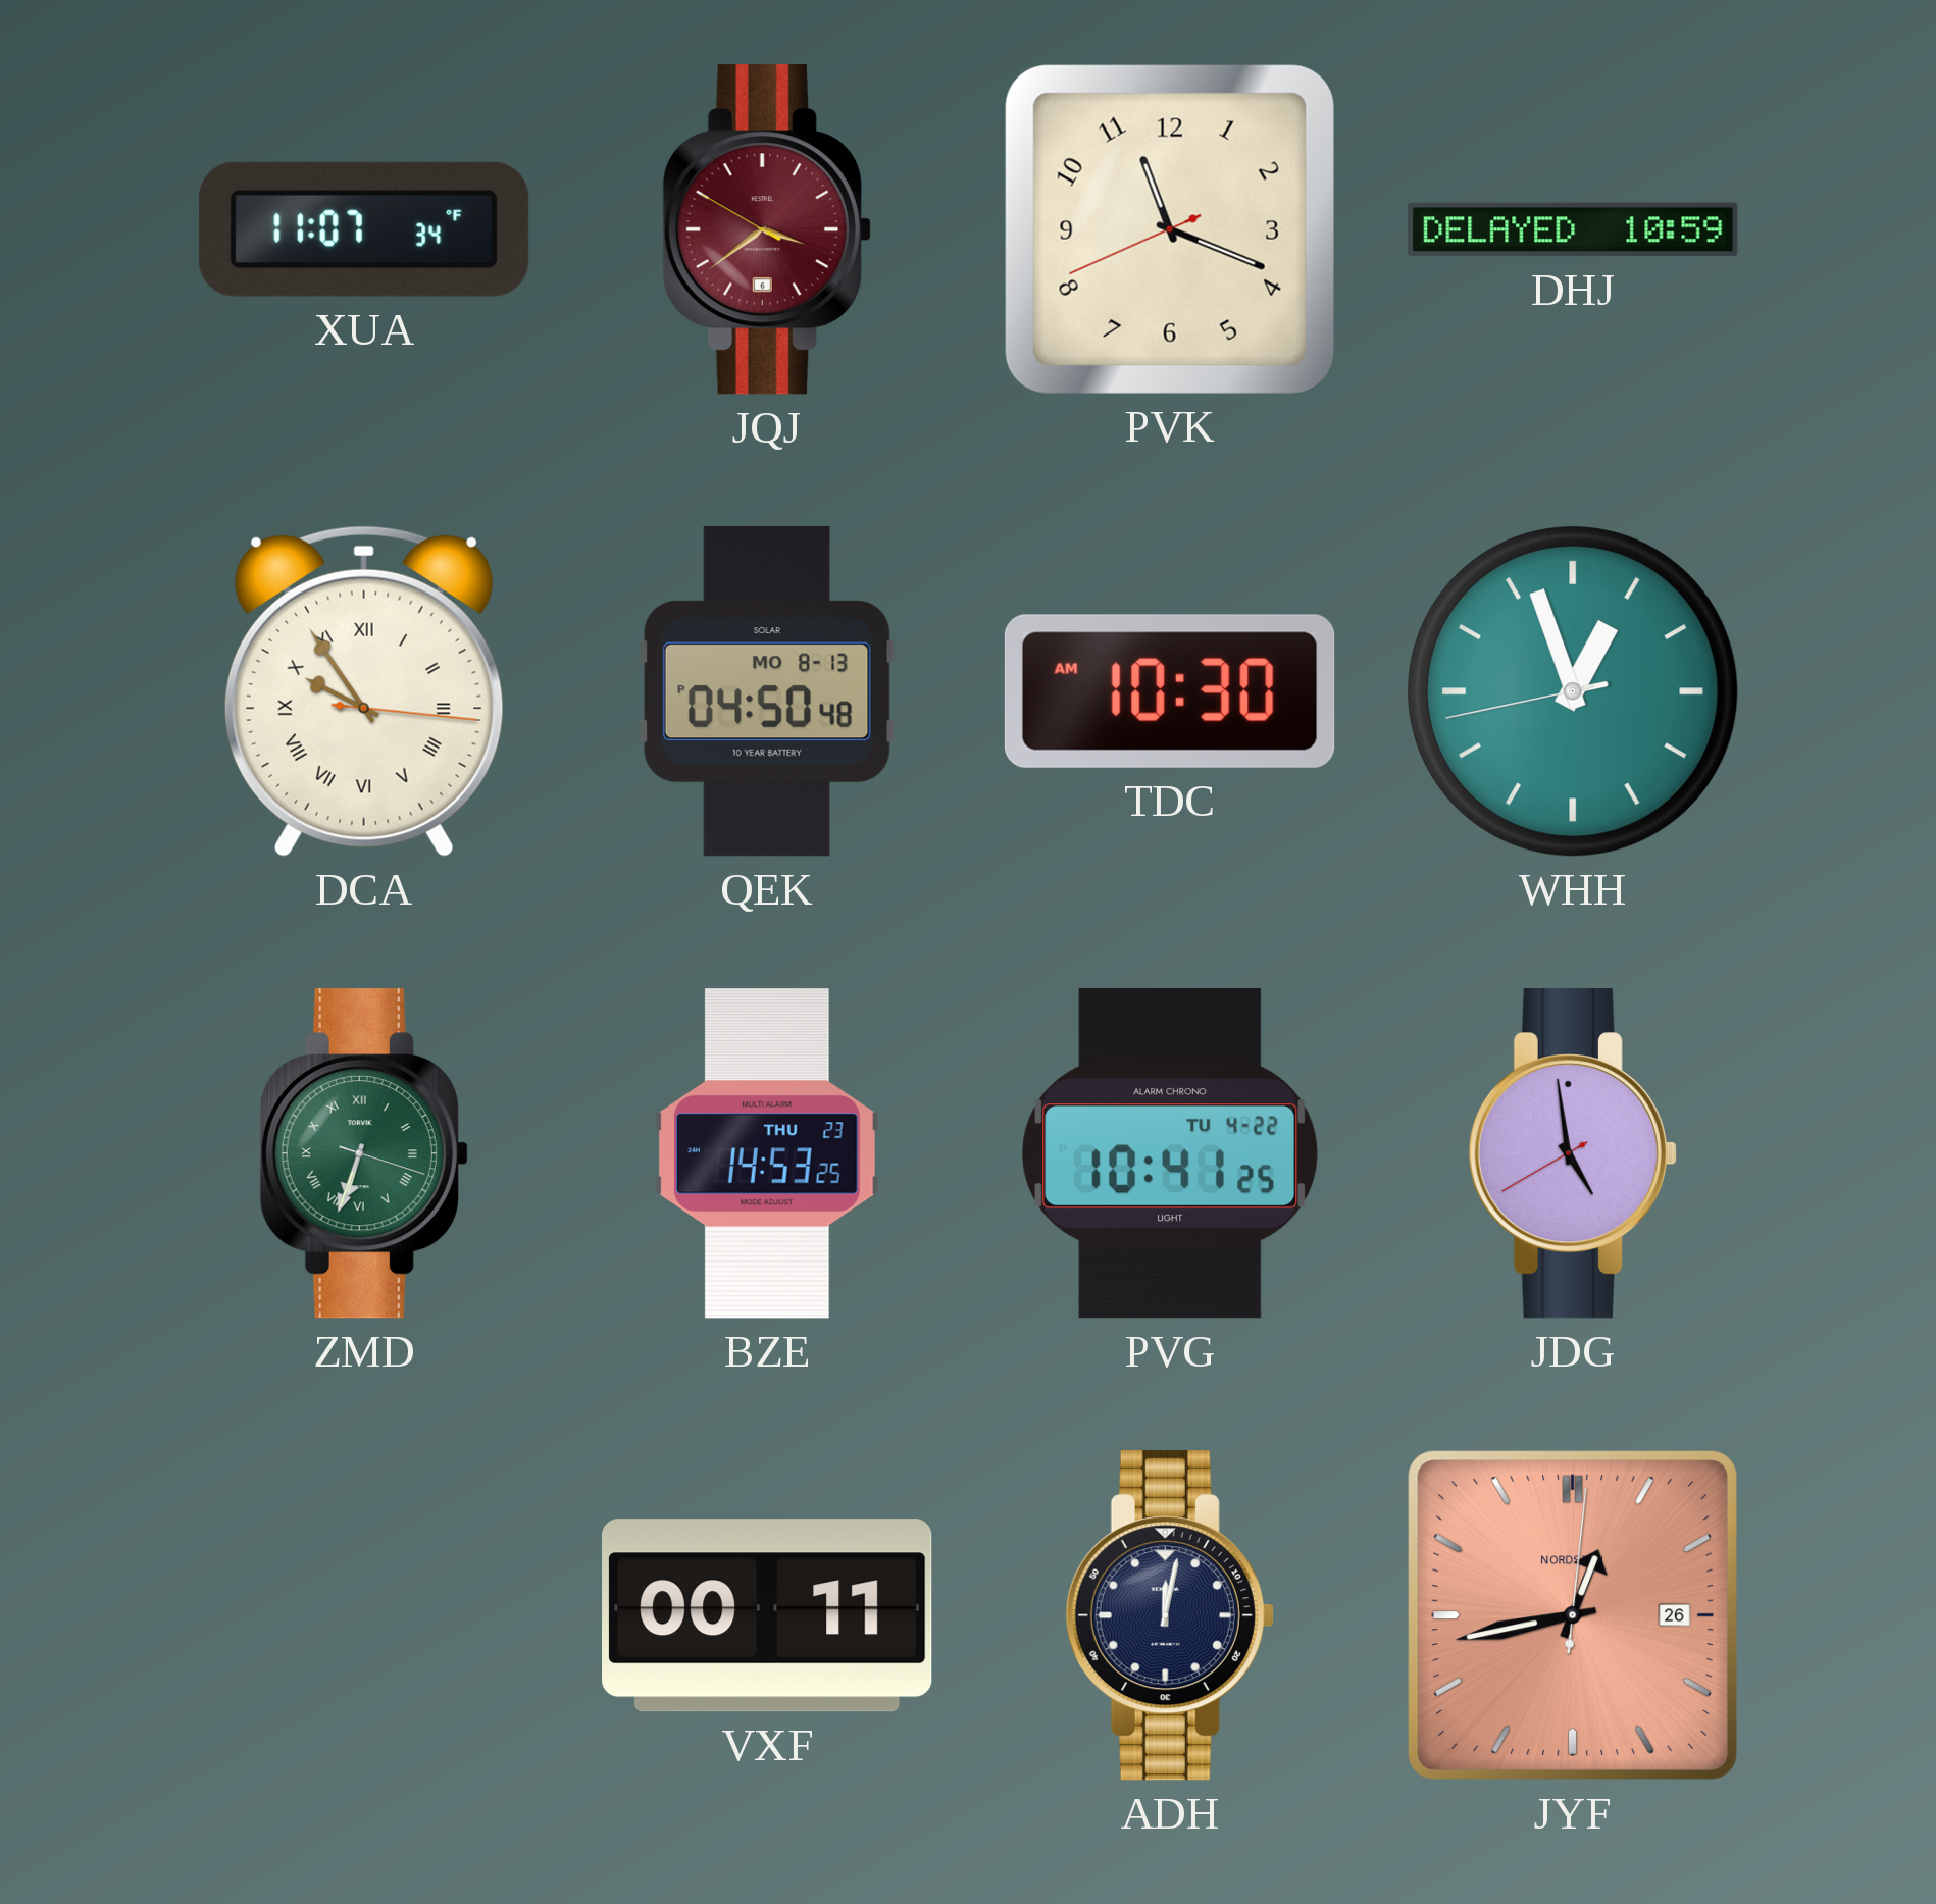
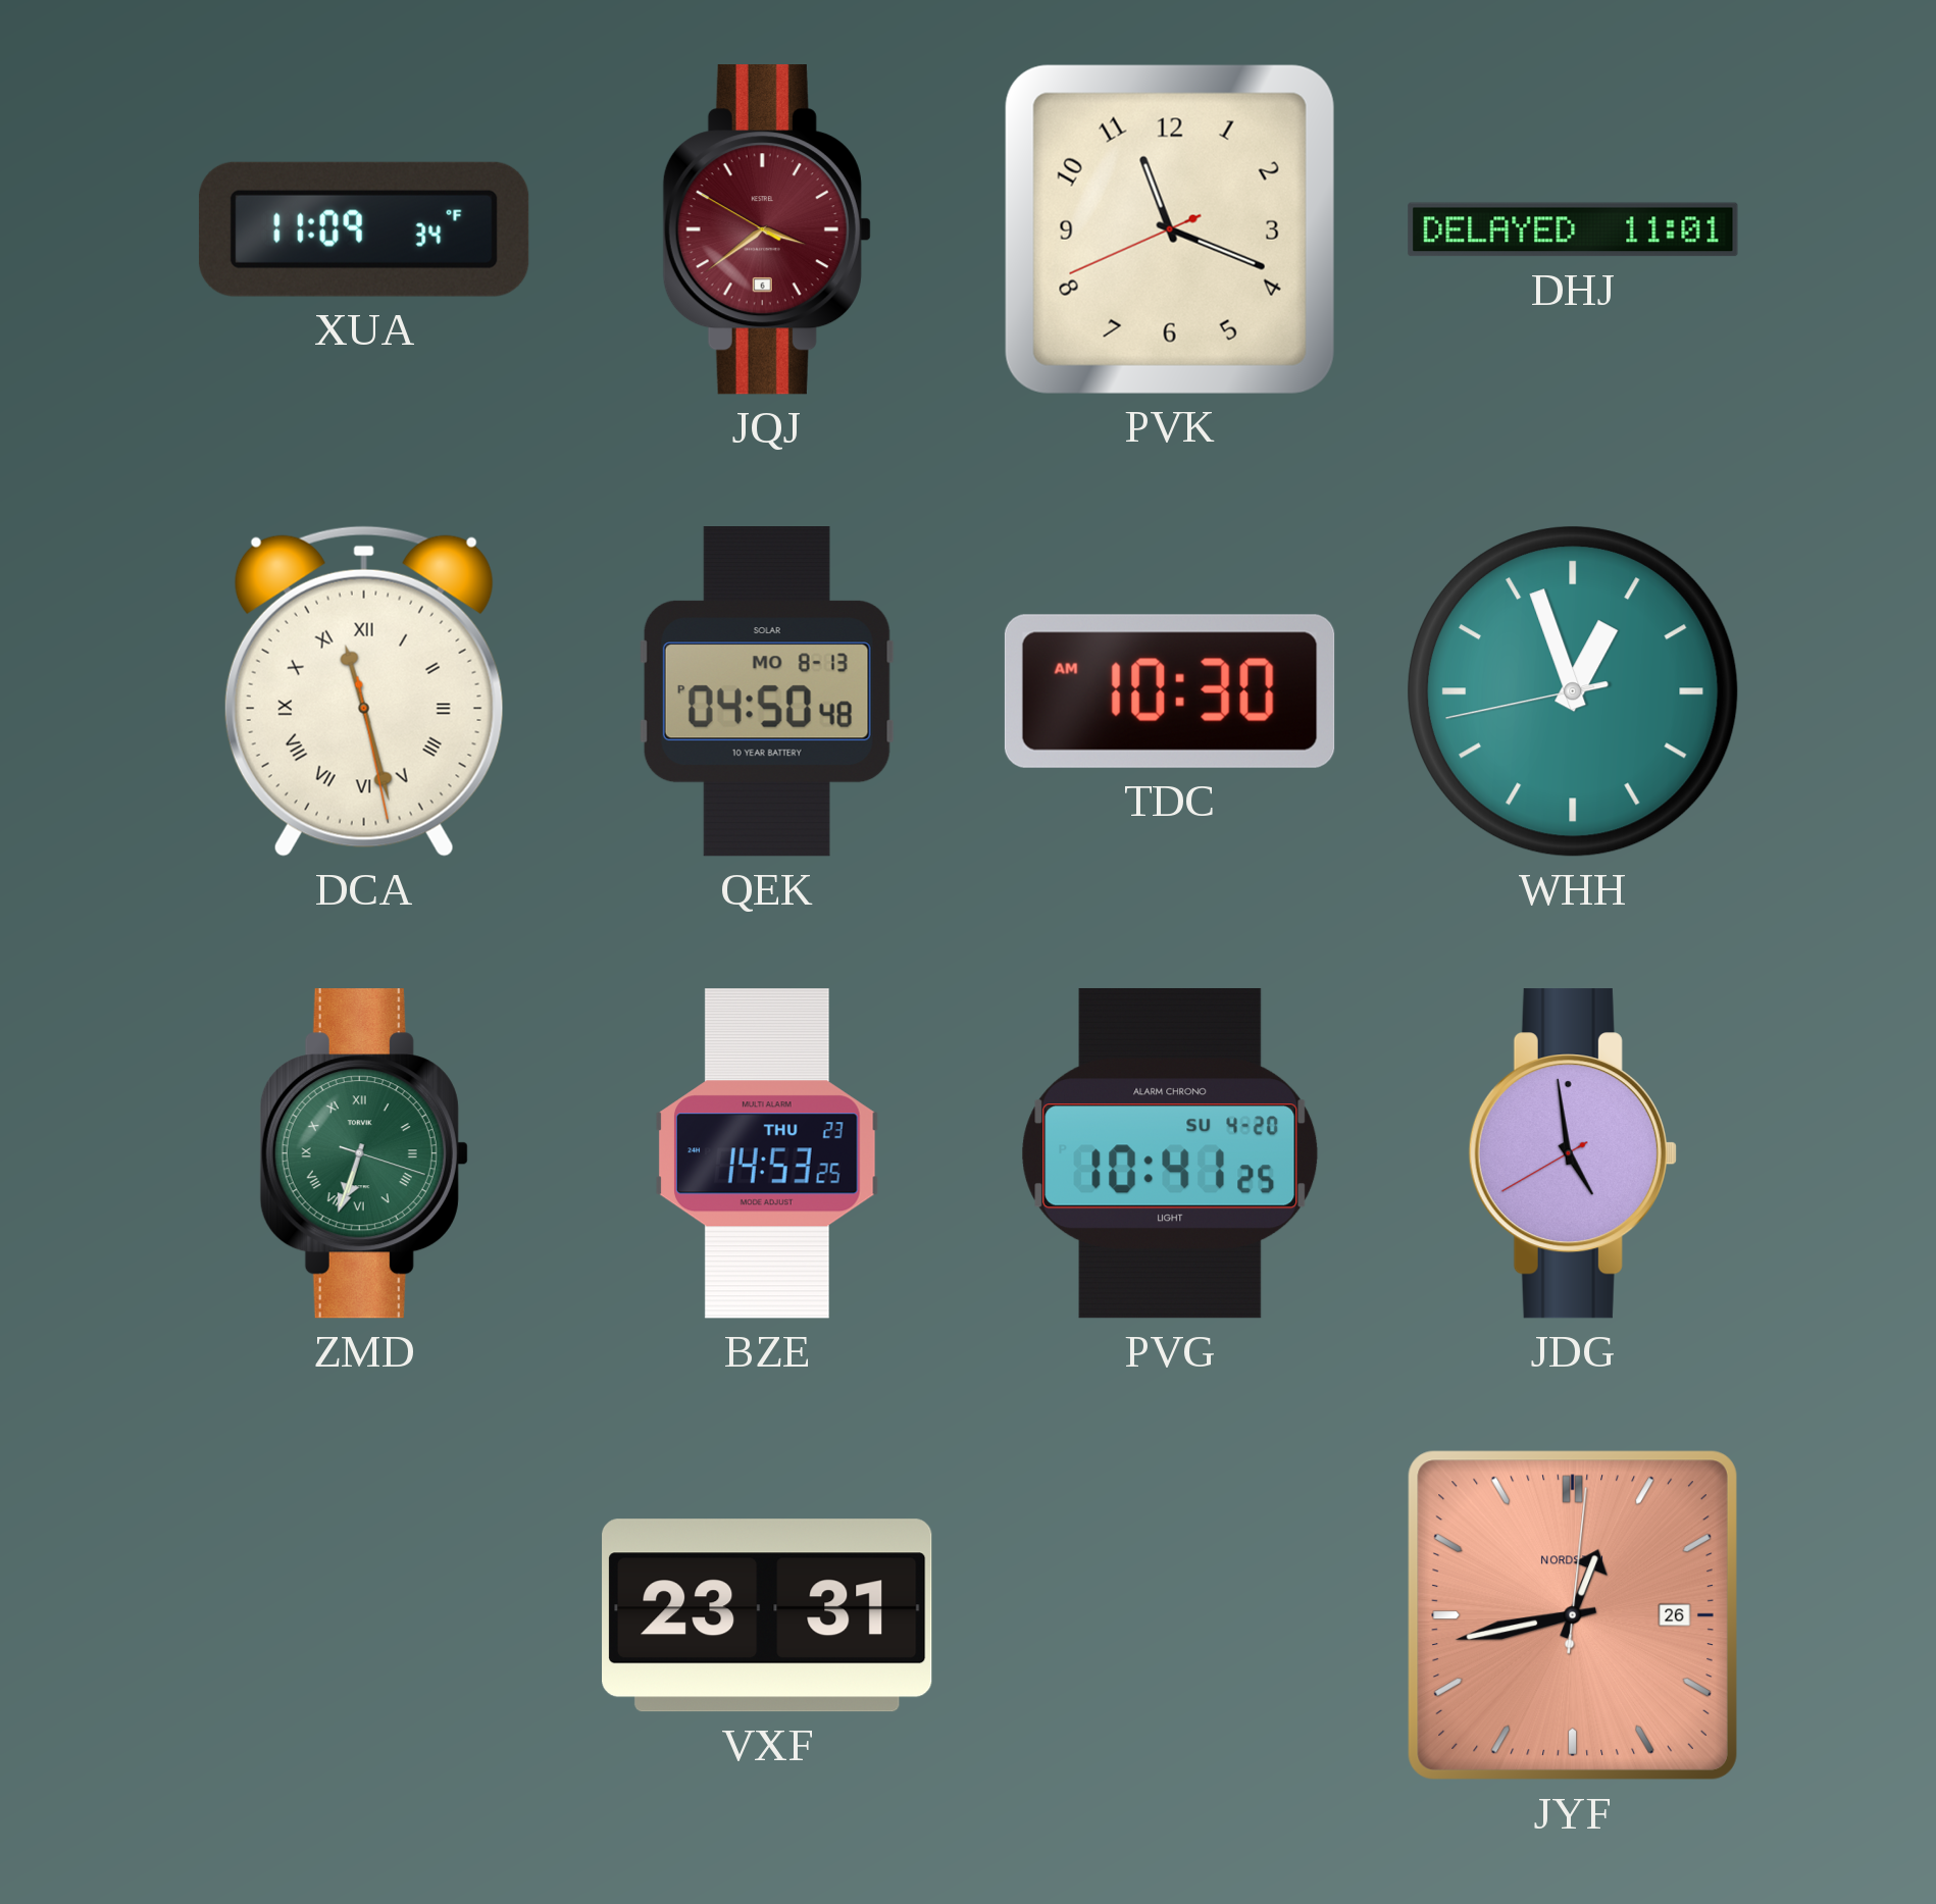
XUA: 11:07 -> 11:09 (364, 229)
DHJ: 10:59 -> 11:01 (1573, 229)
DCA: 9:54 -> 11:27 (364, 691)
PVG date: TU 4-22 -> SU 4-20 (1170, 1153)
VXF: 00:11 -> 23:31 (767, 1615)
ADH: 12:02 -> none (1170, 1615)
